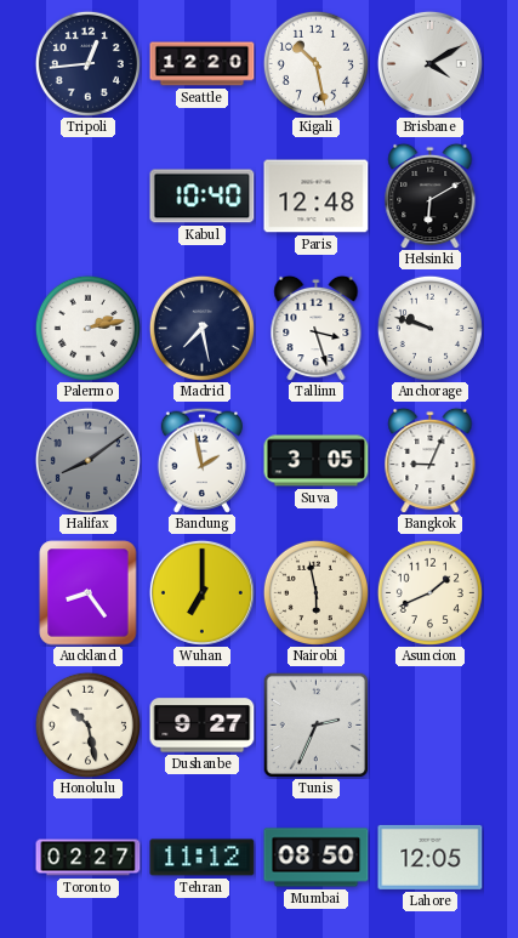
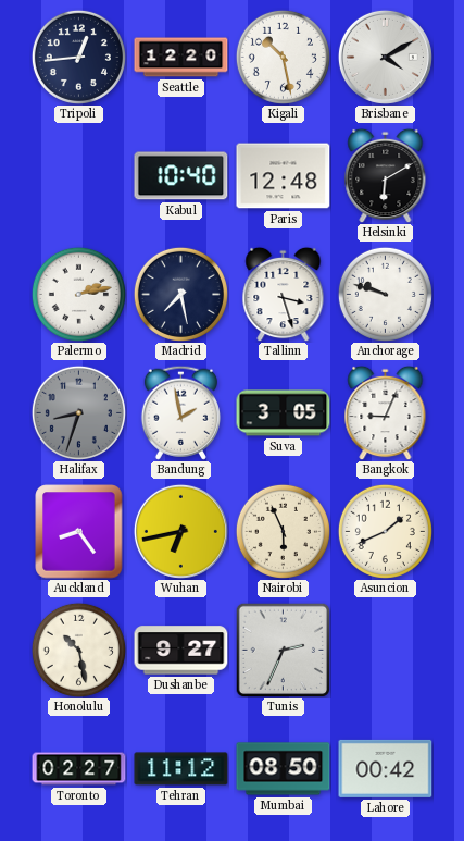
Halifax: 8:09 -> 8:33 (78, 412)
Wuhan: 7:00 -> 6:43 (180, 531)
Nairobi: 5:58 -> 5:56 (283, 531)
Lahore: 12:05 -> 00:42 (386, 768)
